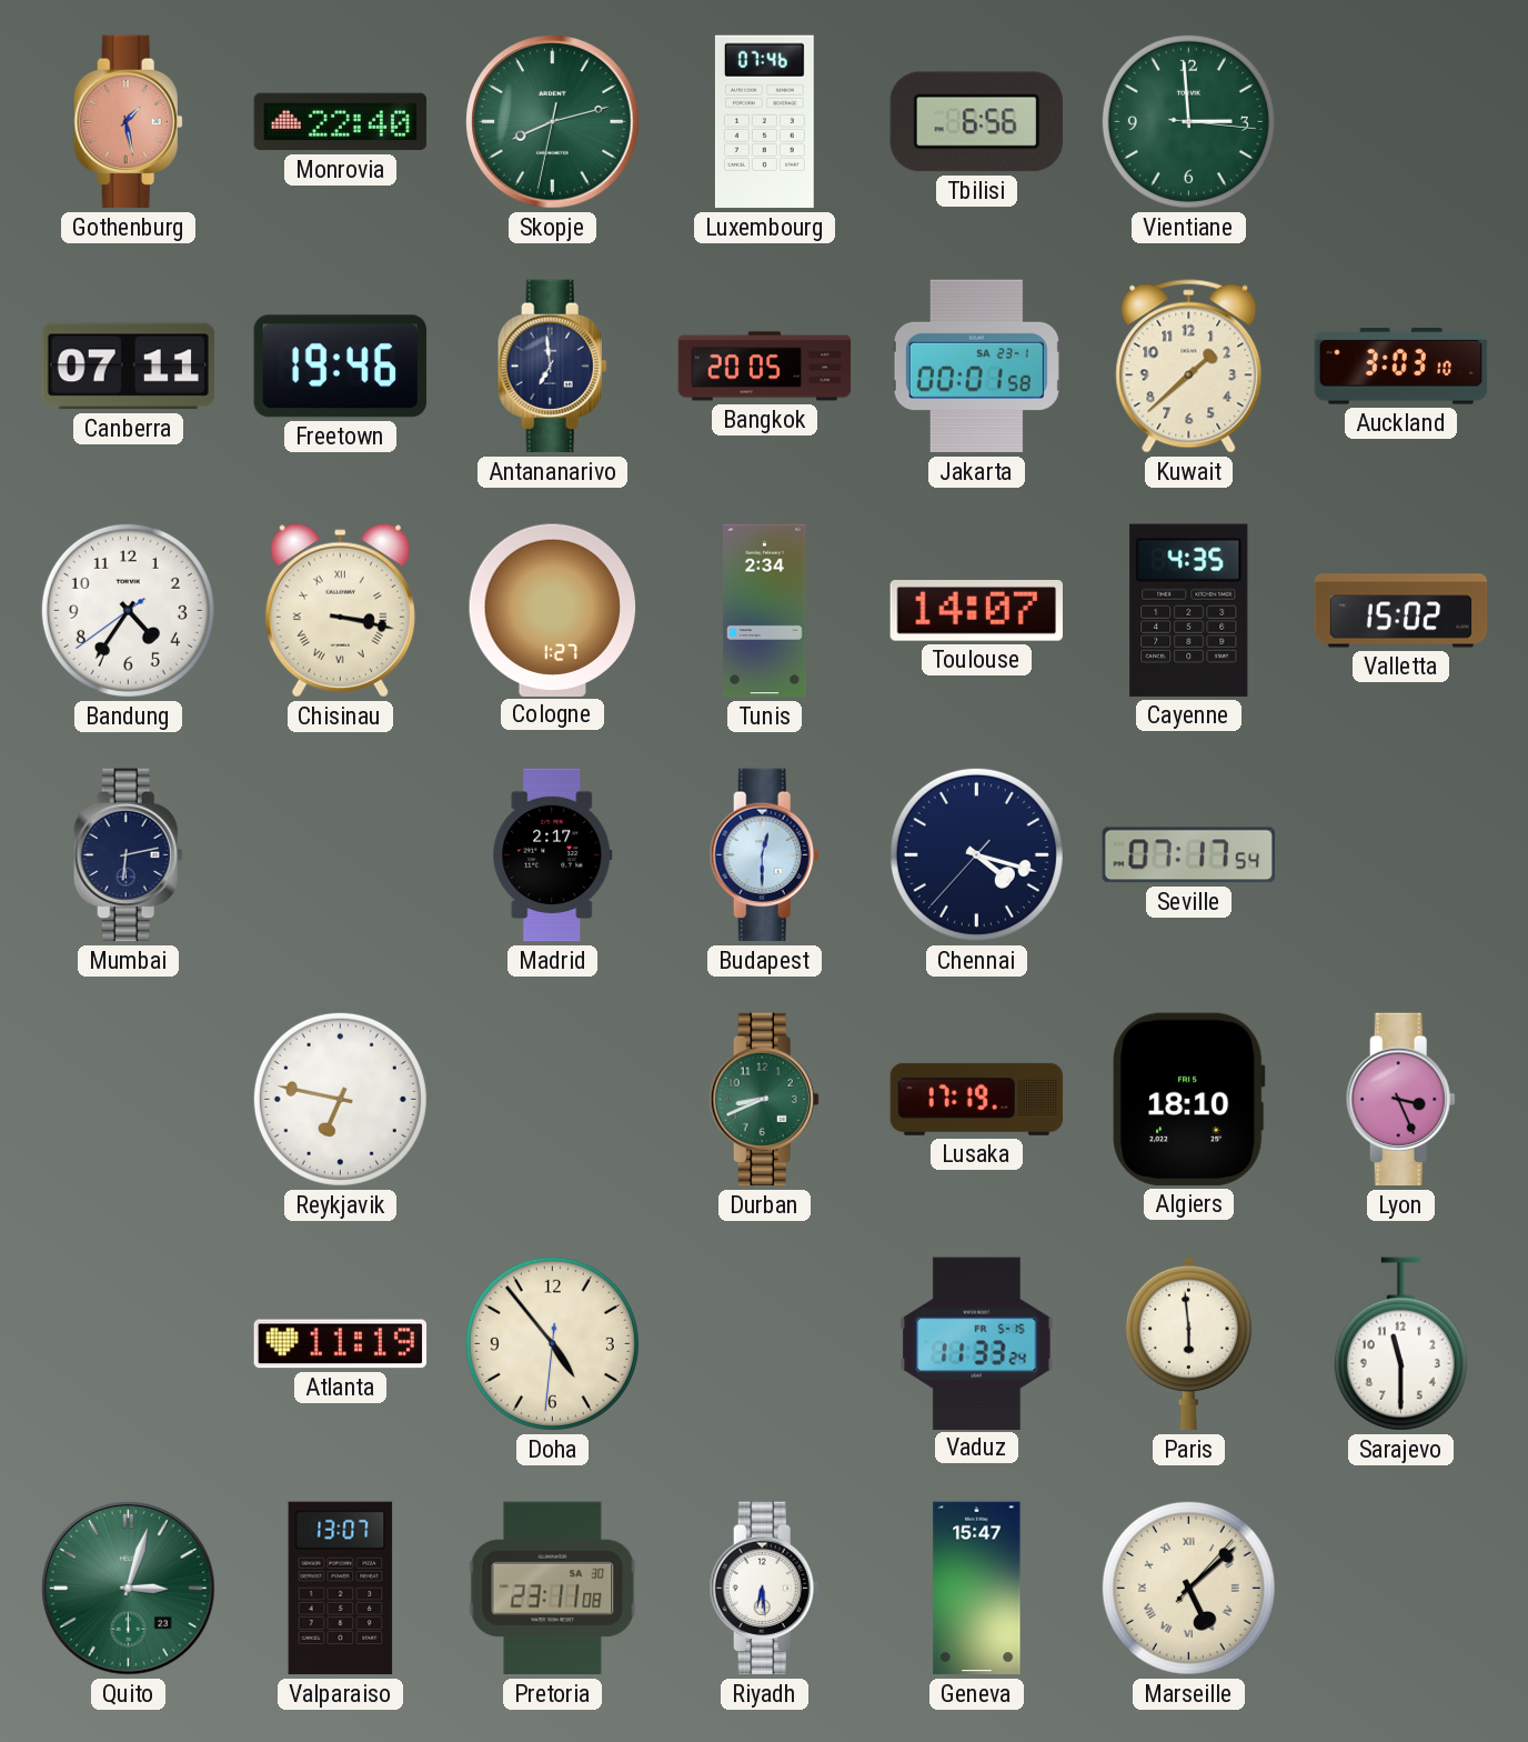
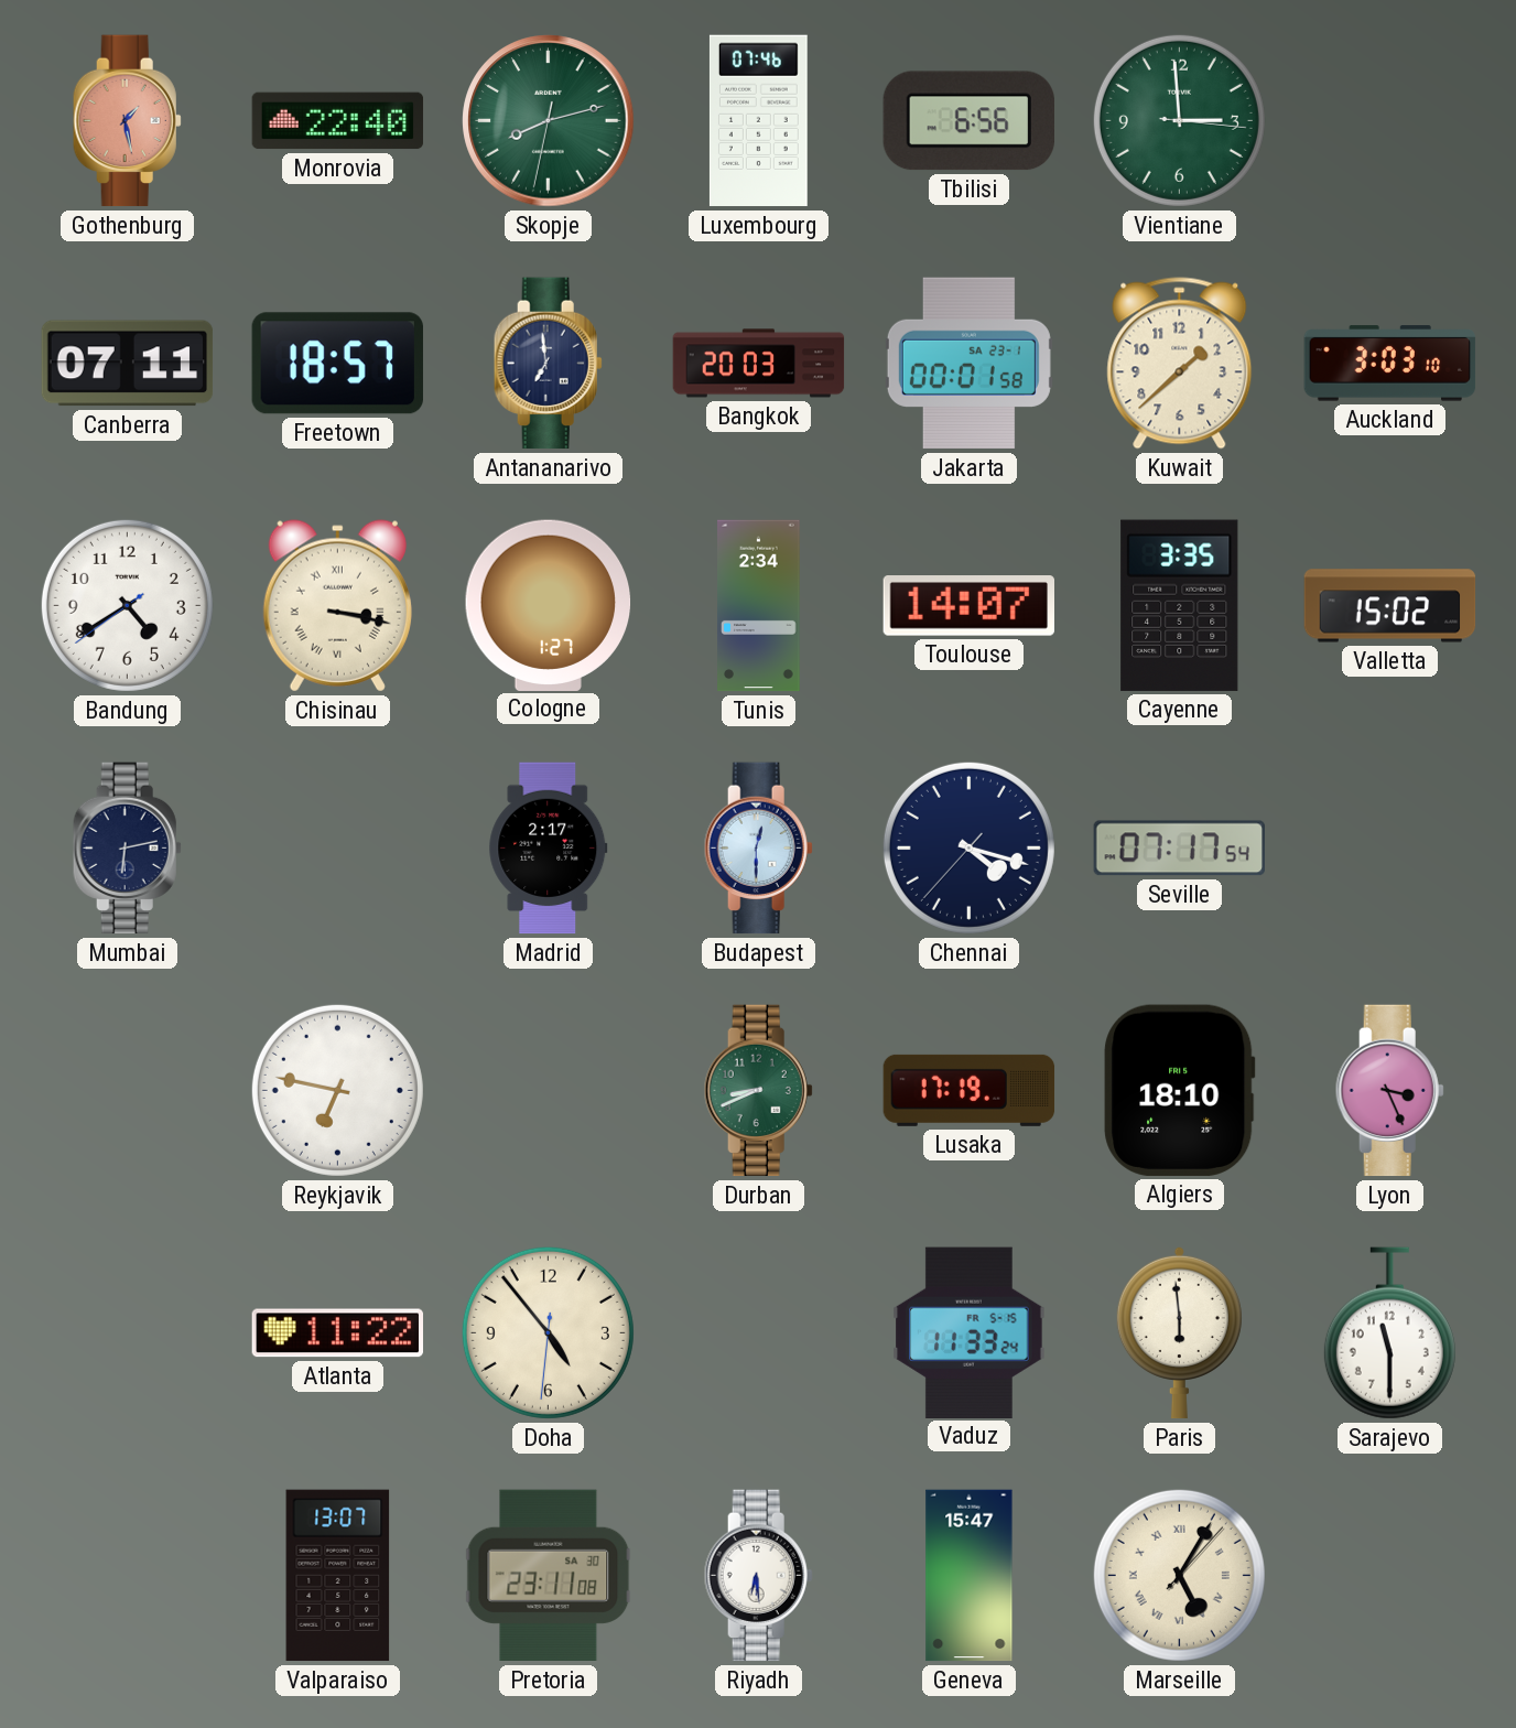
Freetown: 19:46 -> 18:57 (337, 364)
Bangkok: 20:05 -> 20:03 (759, 364)
Bandung: 4:35 -> 4:39 (127, 605)
Cayenne: 4:35 -> 3:35 (1180, 605)
Atlanta: 11:19 -> 11:22 (338, 1333)
Quito: 3:03 -> none (129, 1589)
Marseille: 5:08 -> 5:05 (1179, 1575)
